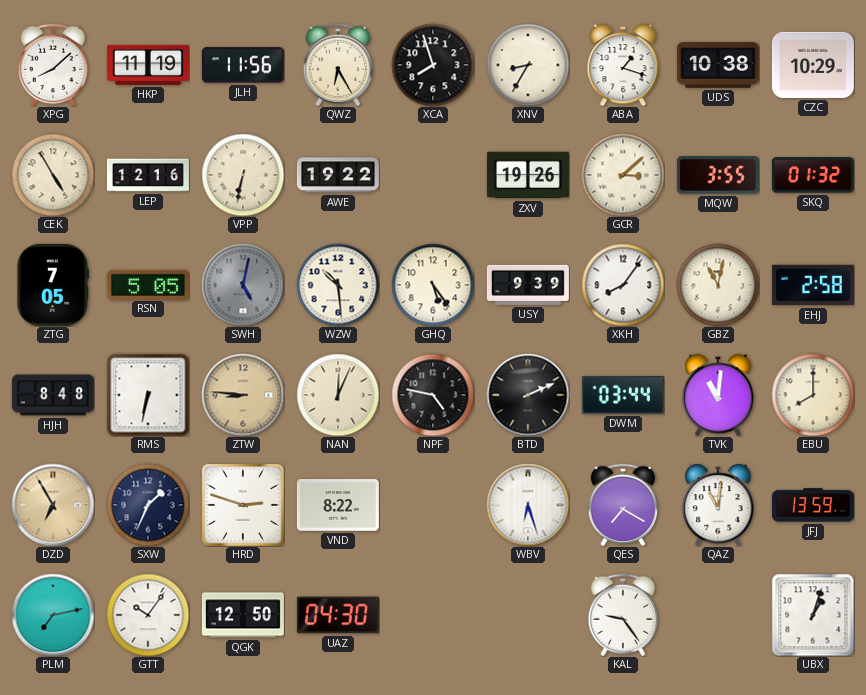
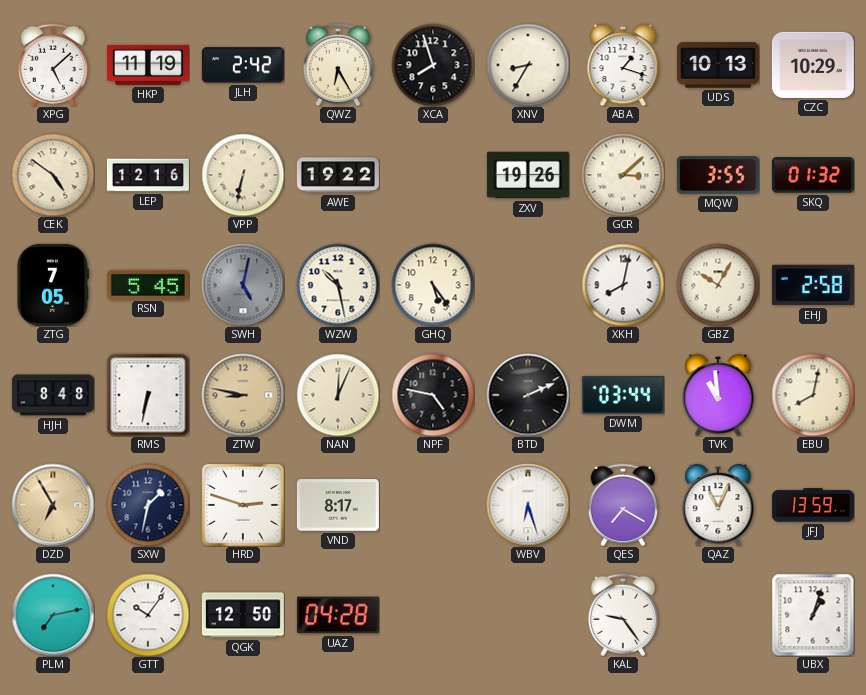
XPG: 8:08 -> 5:08 (53, 64)
JLH: 11:56 -> 2:42 (243, 65)
UDS: 10:38 -> 10:13 (718, 65)
CEK: 4:55 -> 4:51 (53, 175)
RSN: 5:05 -> 5:45 (148, 284)
WZW: 10:29 -> 10:28 (338, 285)
USY: 9:39 -> none (528, 285)
XKH: 8:06 -> 8:02 (623, 285)
GBZ: 11:02 -> 10:05 (718, 285)
ZTW: 8:46 -> 8:47 (243, 395)
TVK: 11:01 -> 10:59 (718, 395)
EBU: 8:00 -> 8:02 (813, 395)
SXW: 1:34 -> 1:32 (148, 505)
VND: 8:22 -> 8:17 (338, 505)
QAZ: 11:01 -> 11:04 (718, 505)
UAZ: 04:30 -> 04:28 (338, 615)
